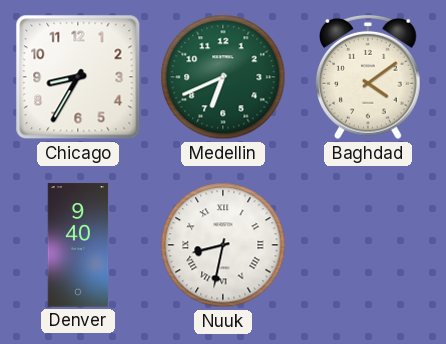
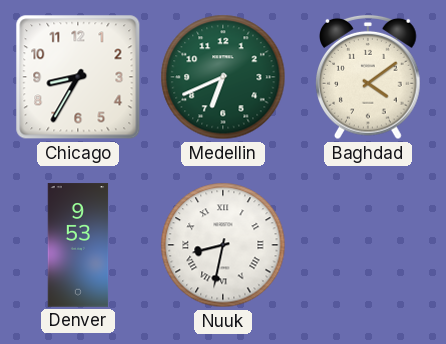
Denver: 9:40 -> 9:53 (78, 245)
